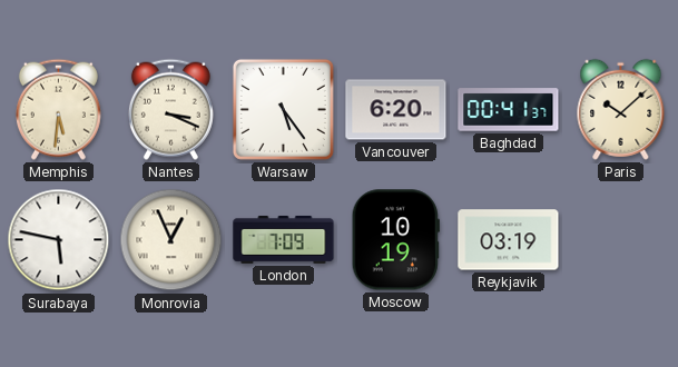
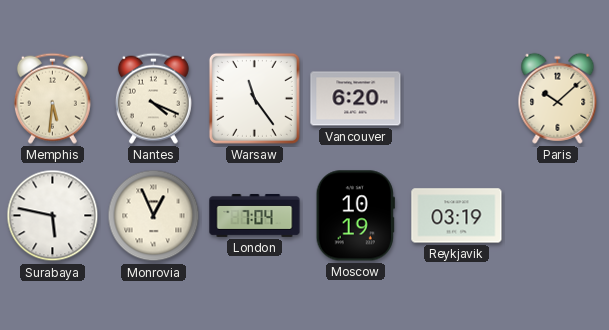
Nantes: 3:19 -> 4:19 (153, 98)
Warsaw: 5:24 -> 11:24 (254, 98)
Baghdad: 00:41 -> none (509, 110)
London: 7:09 -> 7:04 (255, 215)
